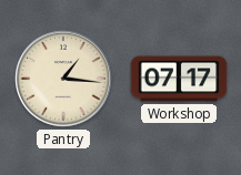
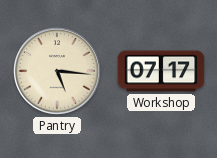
Pantry: 1:16 -> 5:16 (57, 71)
